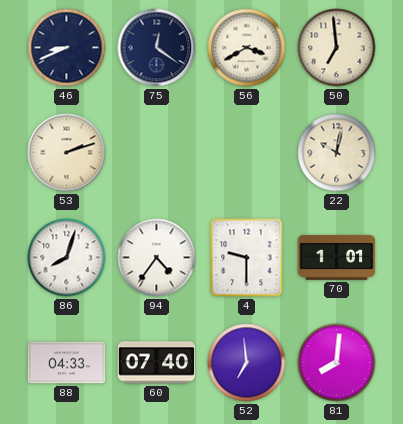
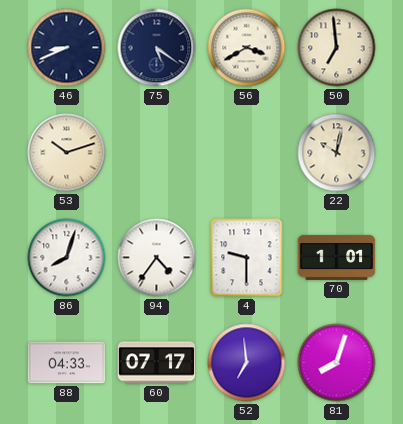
75: 12:21 -> 5:21 (157, 48)
53: 2:12 -> 10:12 (67, 153)
60: 07:40 -> 07:17 (157, 363)
81: 8:01 -> 8:03 (337, 363)
